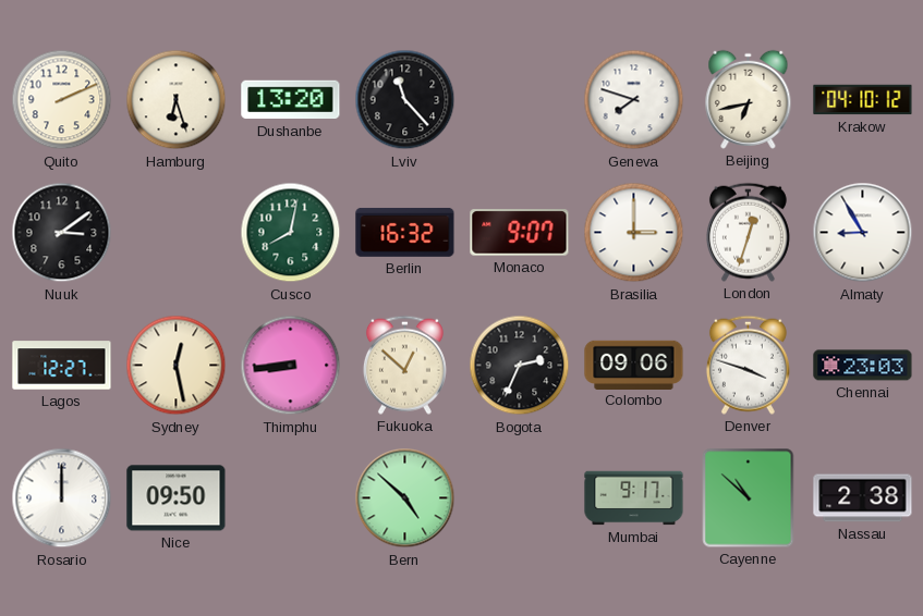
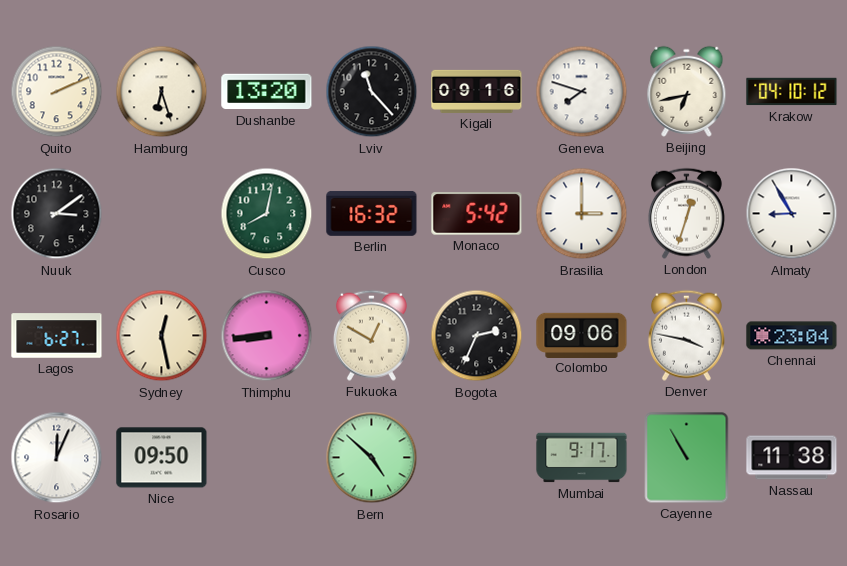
Kigali: none -> 09:16 (477, 91)
Monaco: 9:07 -> 5:42 (477, 214)
Lagos: 12:27 -> 6:27 (57, 336)
Fukuoka: 12:52 -> 12:50 (371, 335)
Denver: 3:48 -> 3:47 (686, 335)
Chennai: 23:03 -> 23:04 (792, 336)
Rosario: 12:00 -> 12:04 (57, 458)
Cayenne: 10:52 -> 10:55 (687, 458)
Nassau: 2:38 -> 11:38 (792, 458)
